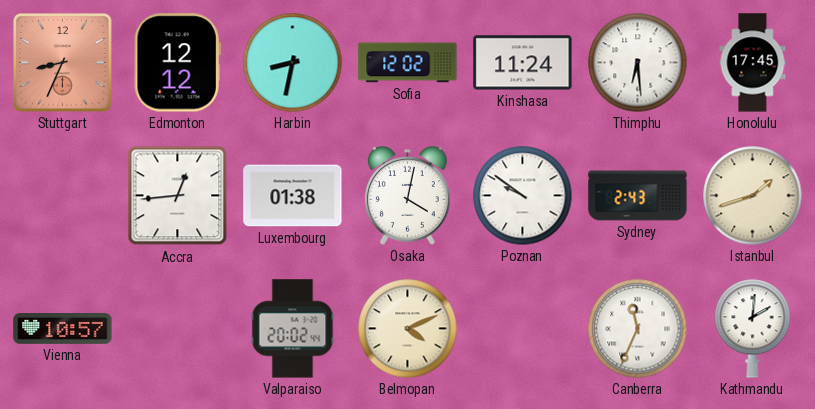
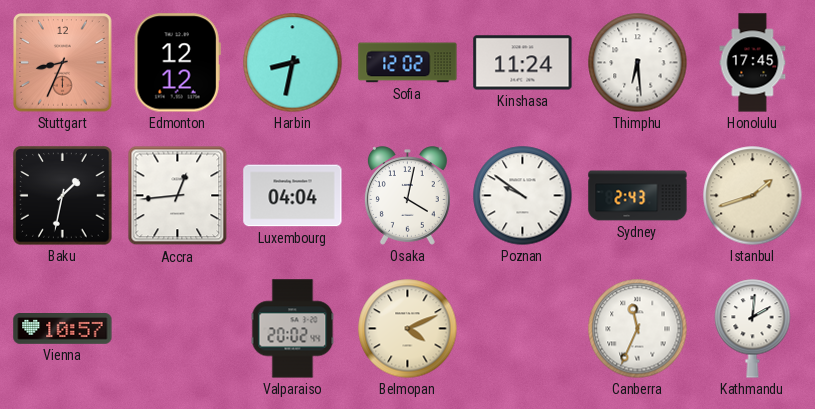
Baku: none -> 1:32 (63, 196)
Luxembourg: 01:38 -> 04:04 (293, 196)
